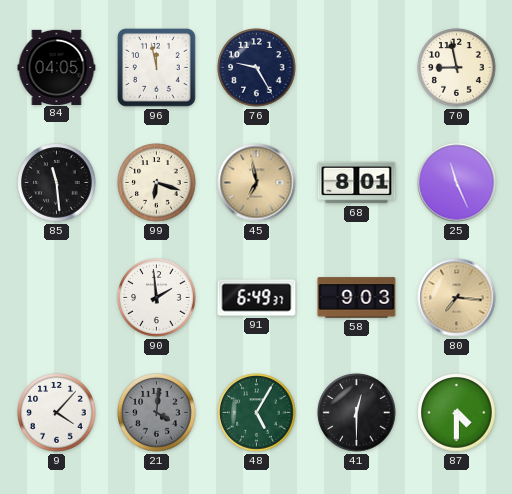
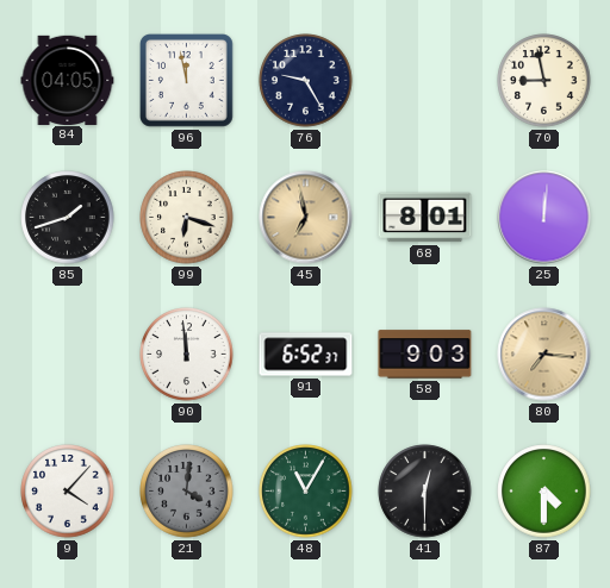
85: 11:29 -> 1:42 (68, 218)
25: 11:26 -> 12:01 (544, 218)
90: 1:59 -> 11:59 (187, 355)
91: 6:49 -> 6:52 (306, 355)
48: 5:05 -> 11:05 (306, 492)
